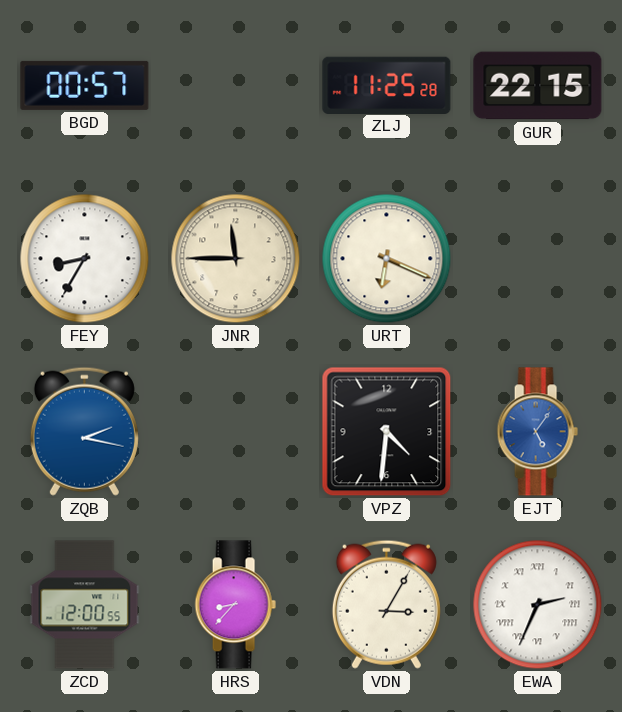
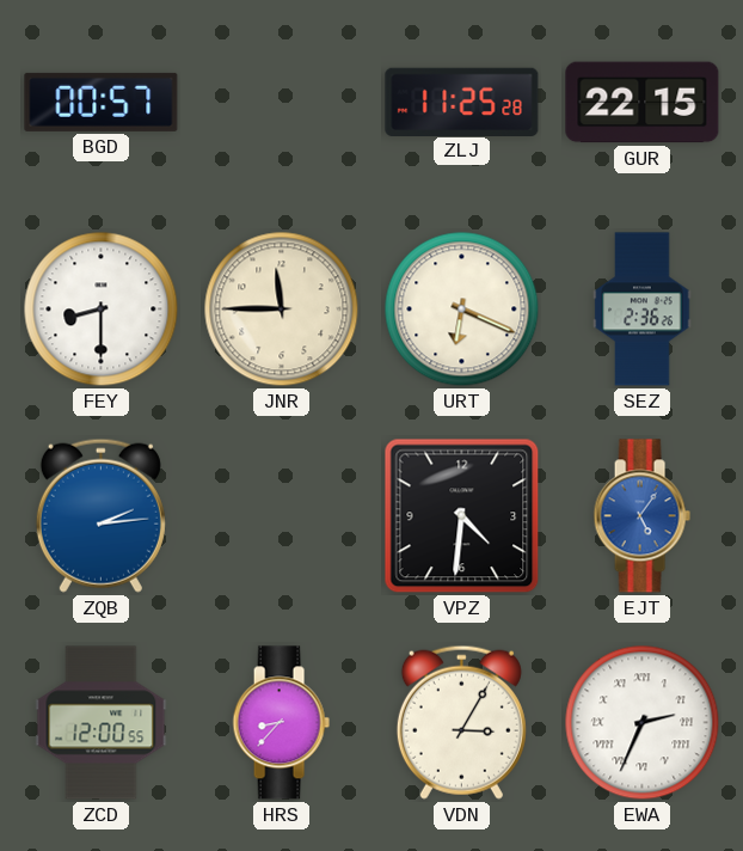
FEY: 8:35 -> 8:30 (102, 310)
SEZ: none -> 2:36 (643, 310)
ZQB: 2:17 -> 2:14 (100, 515)
